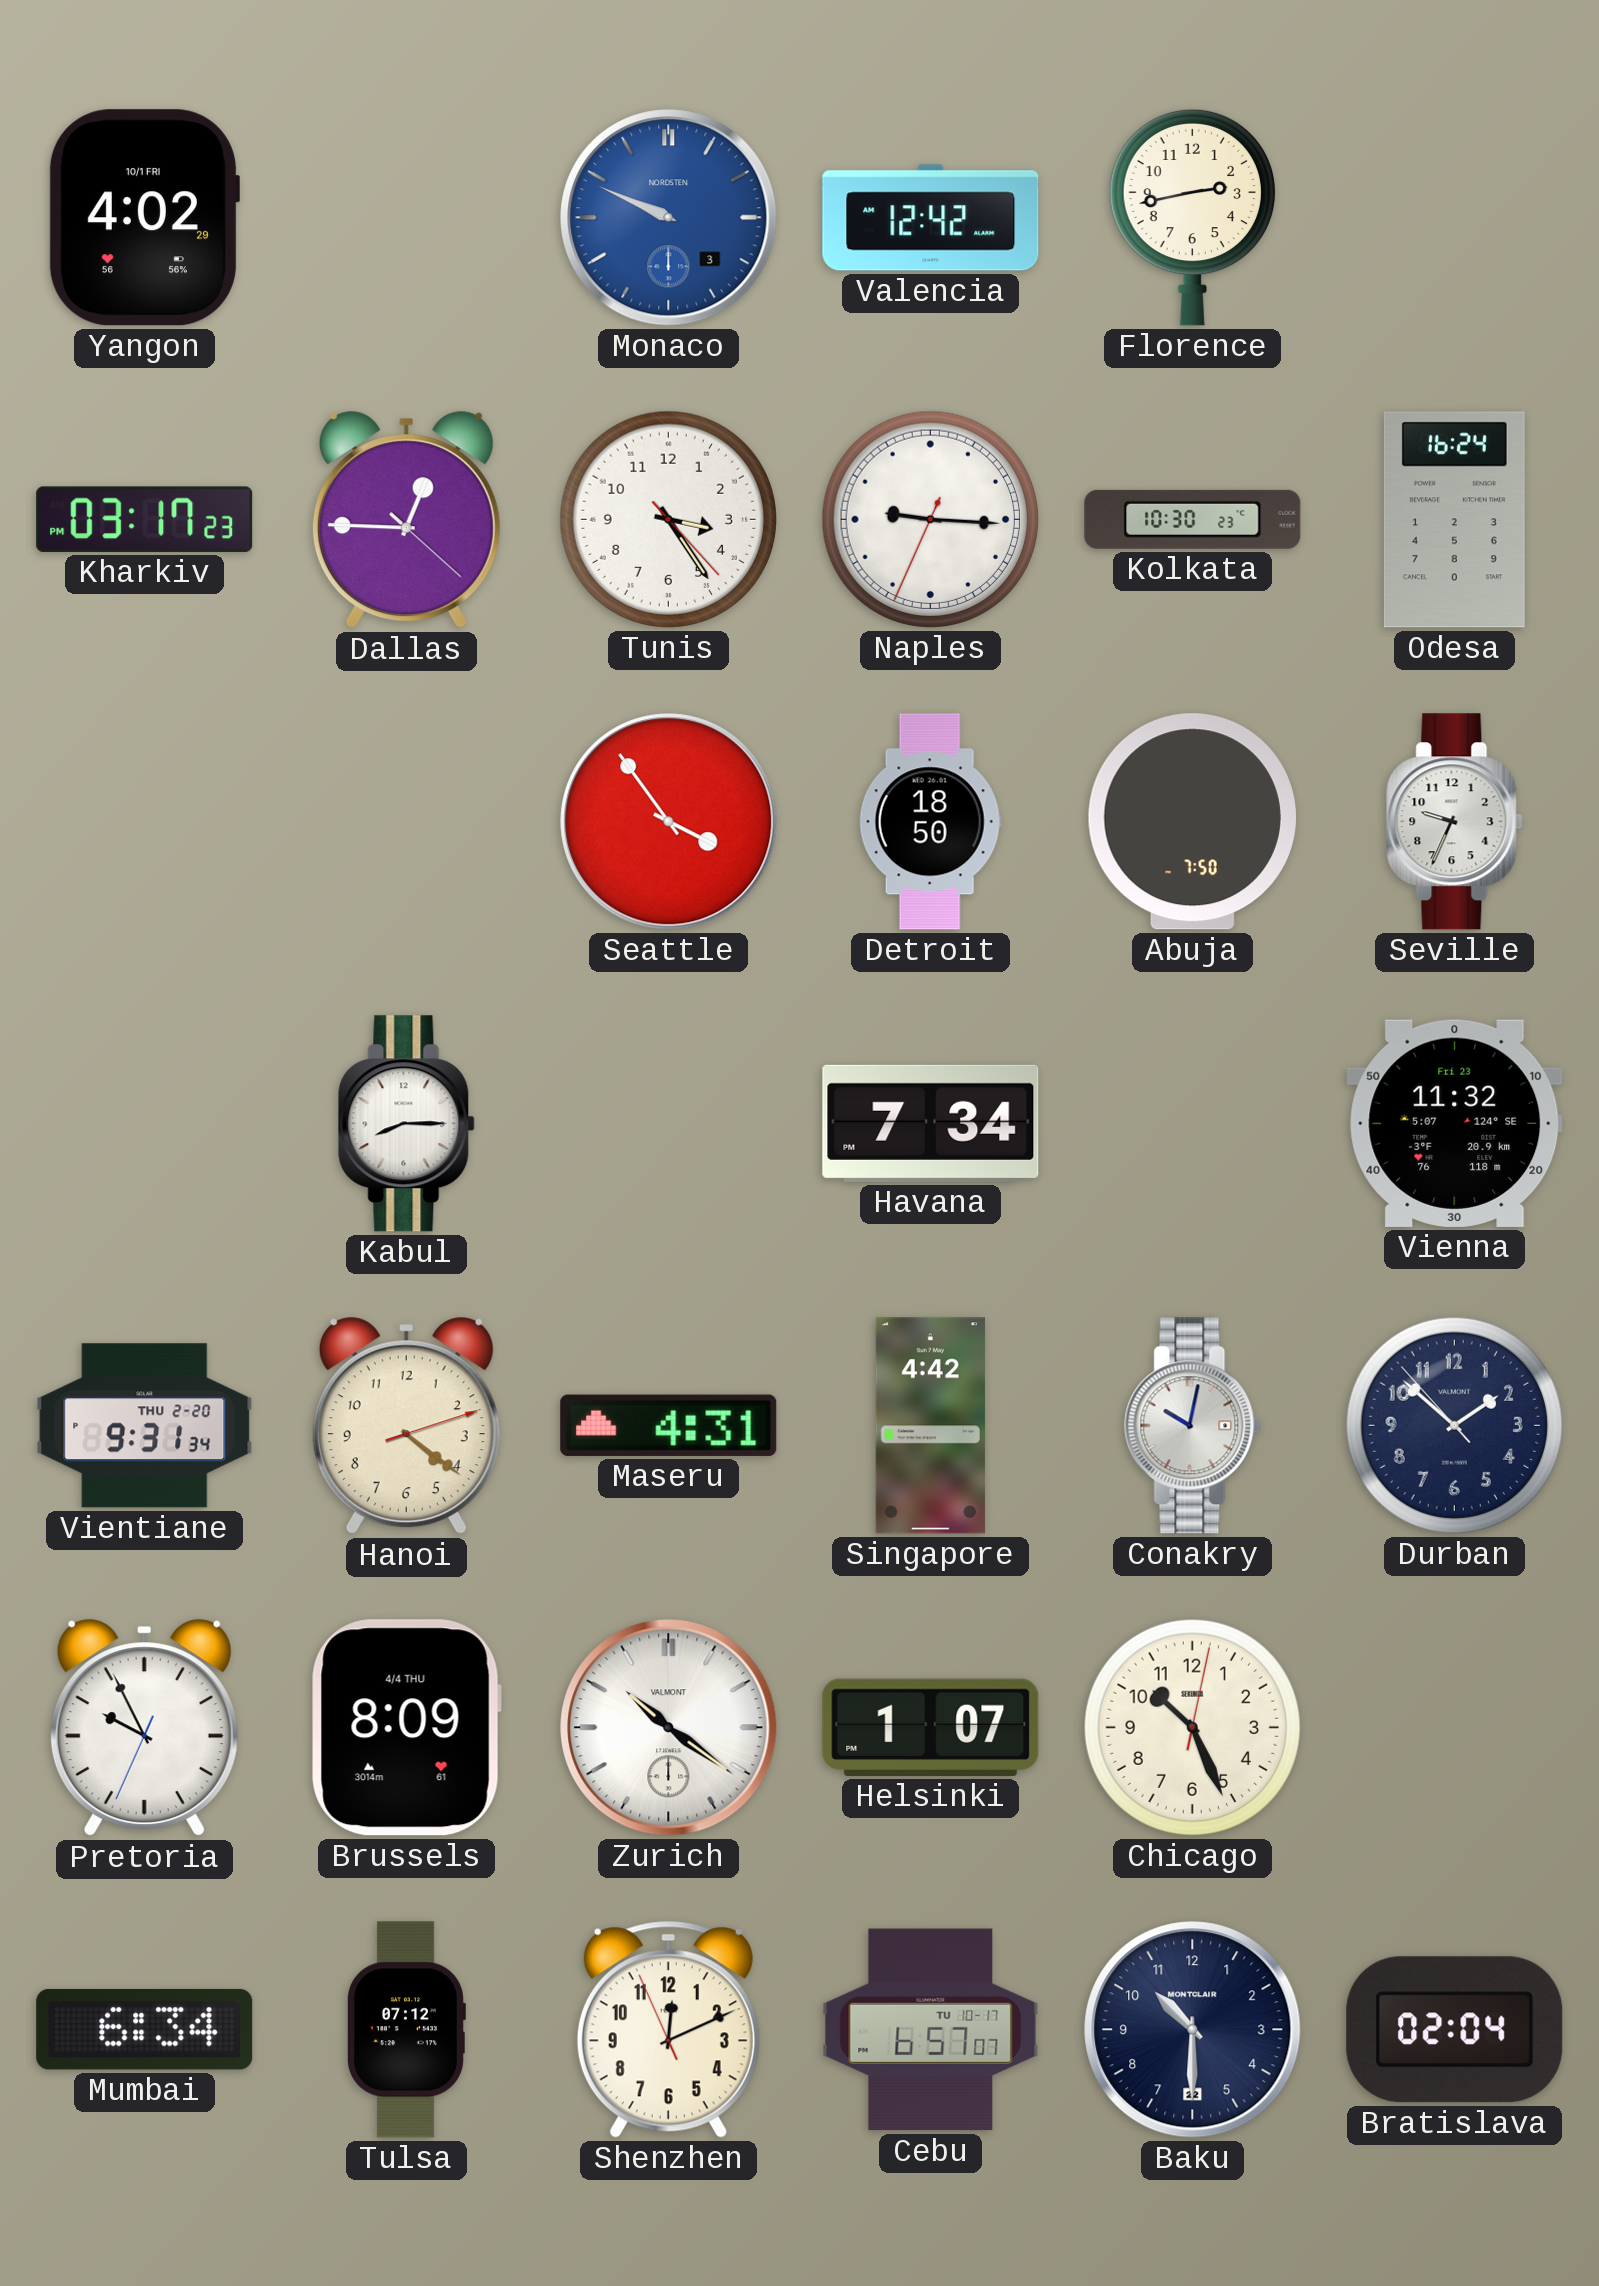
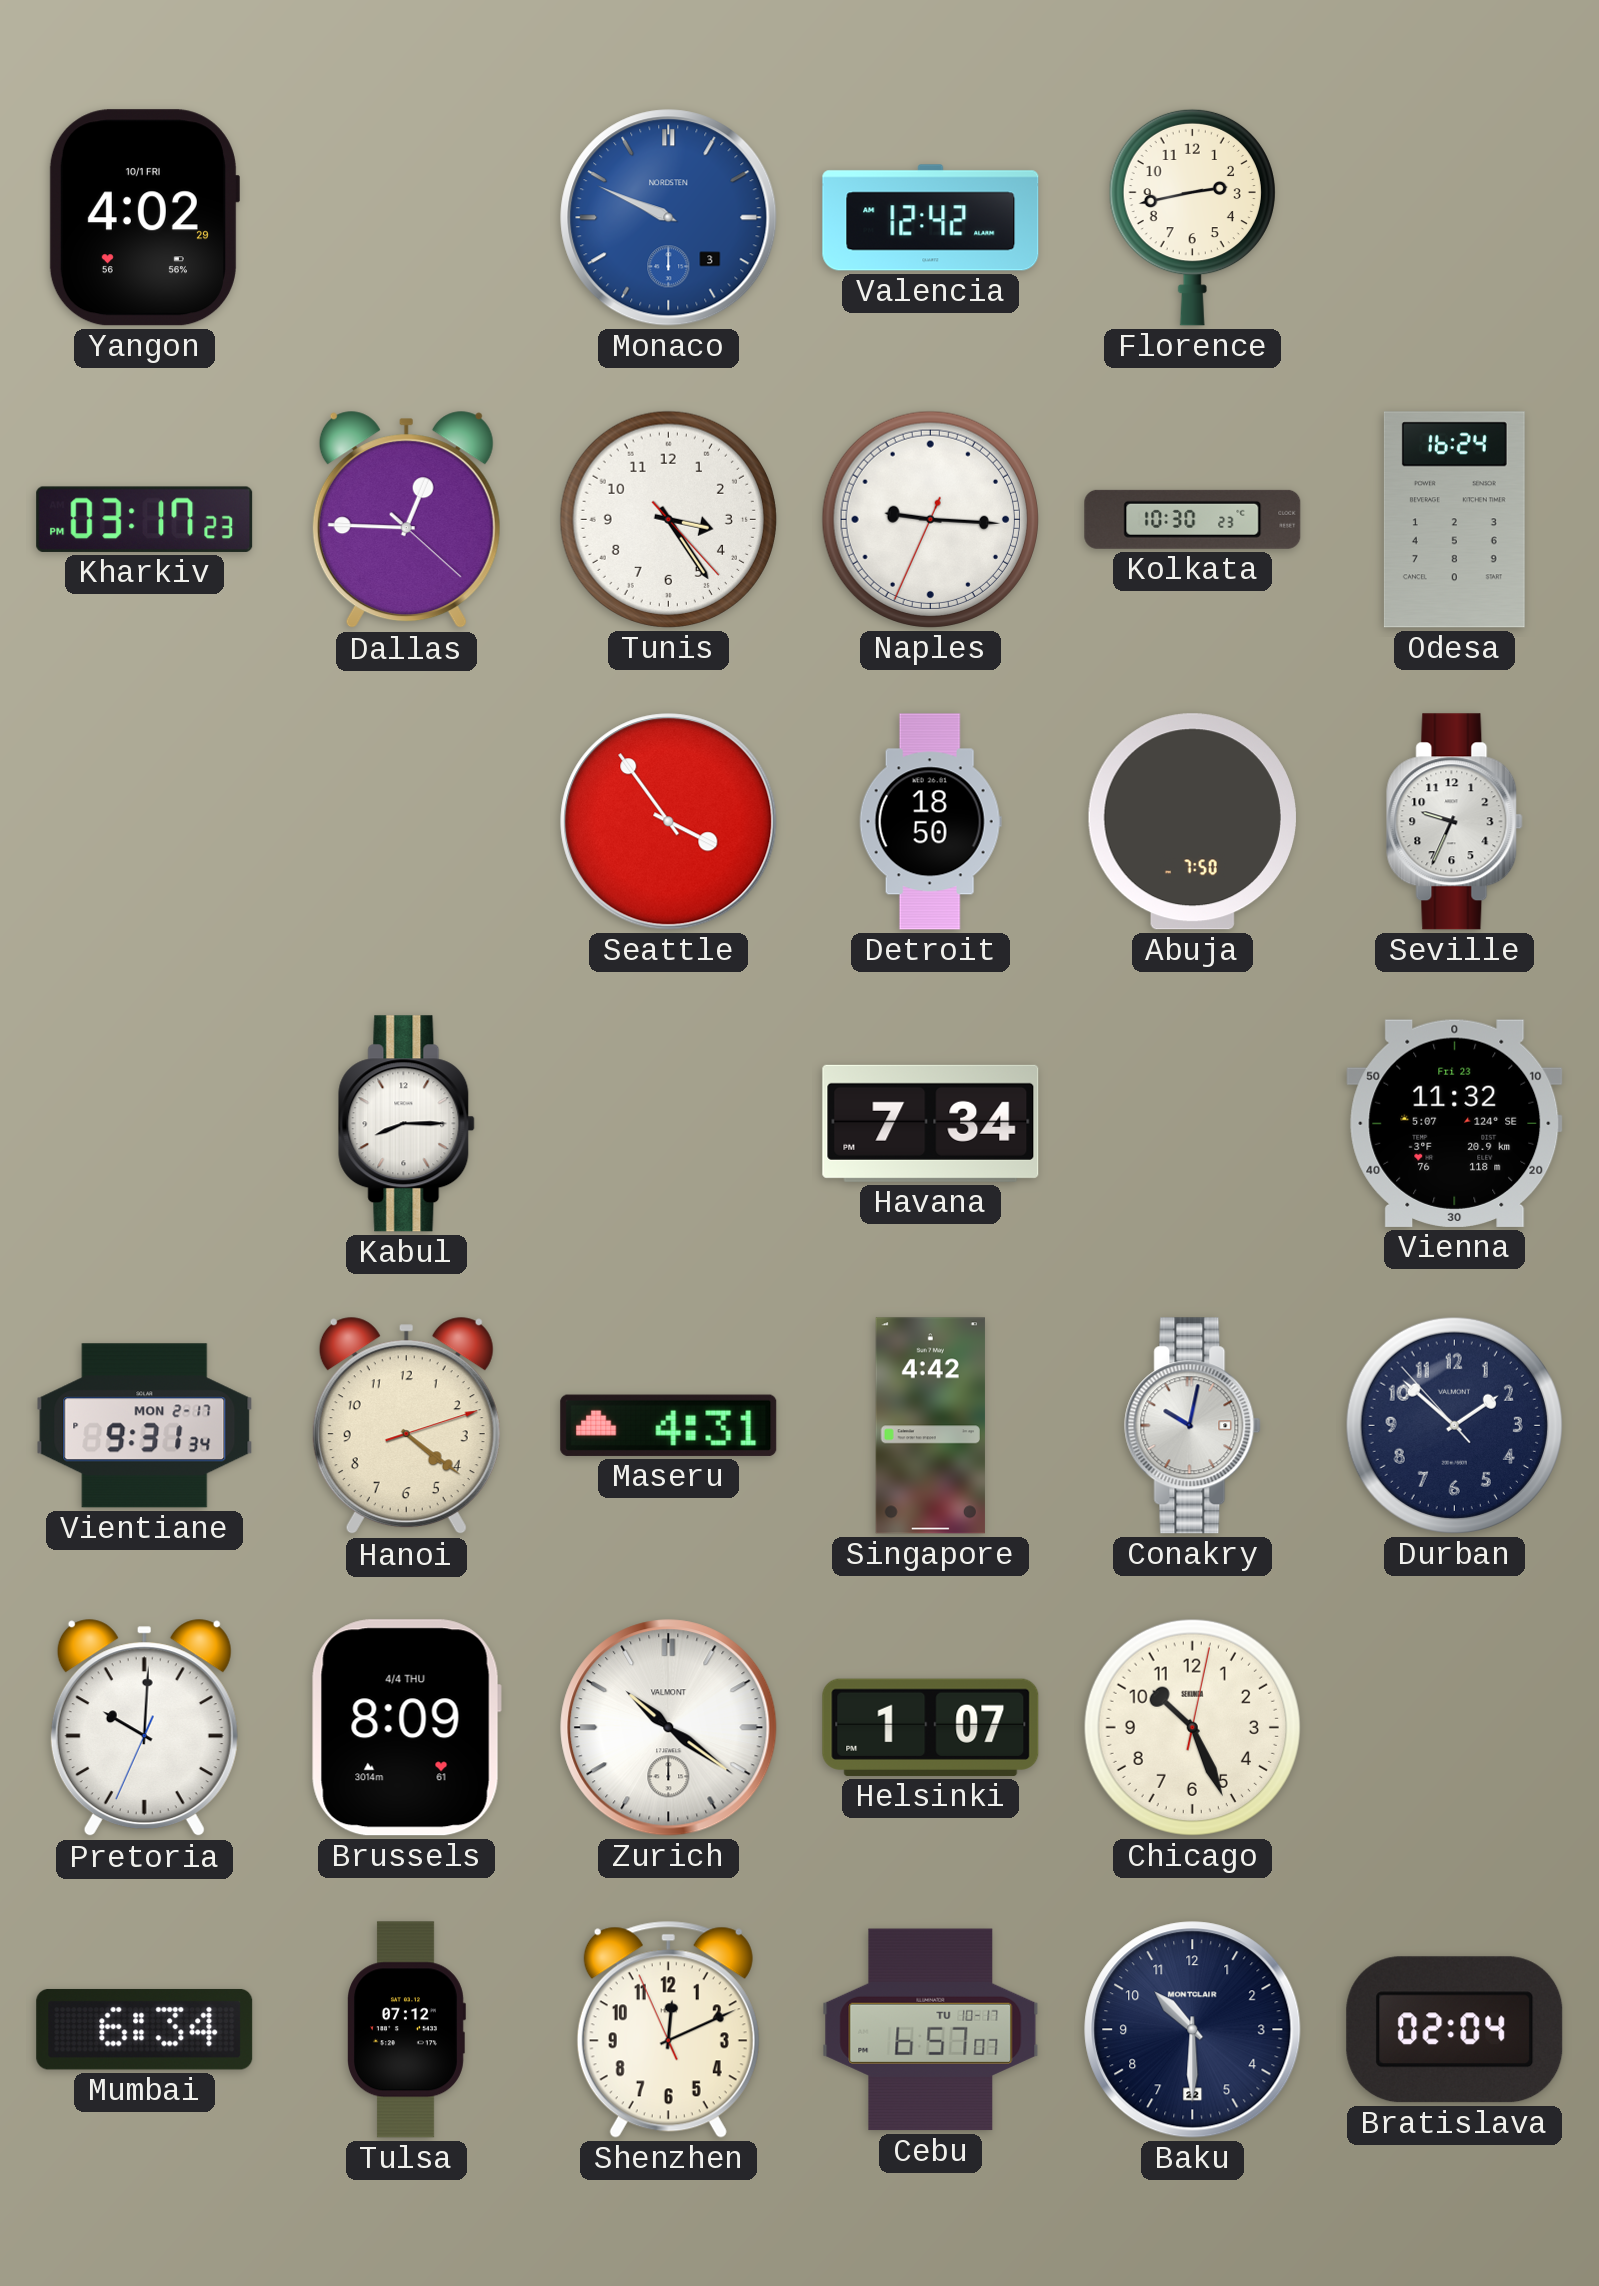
Vientiane date: THU 2-20 -> MON 2-17 (145, 1426)
Pretoria: 9:55 -> 10:00 (144, 1728)
